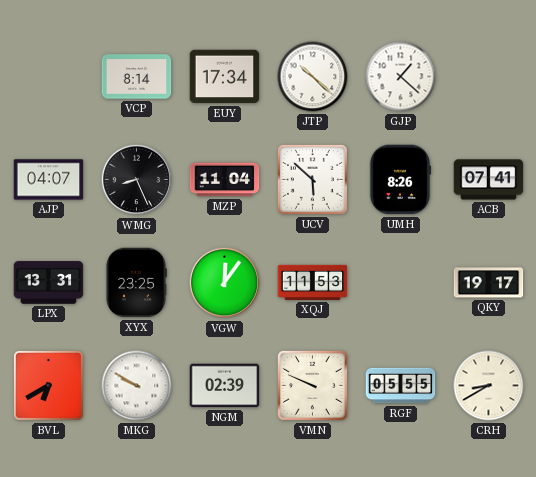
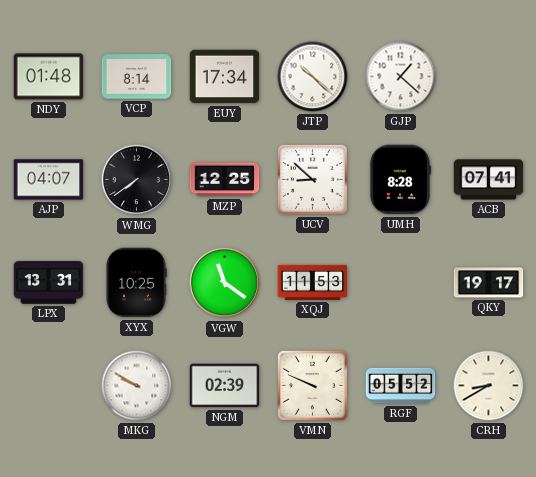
NDY: none -> 01:48 (49, 77)
WMG: 8:26 -> 7:39 (137, 180)
MZP: 11:04 -> 12:25 (225, 180)
UCV: 5:52 -> 8:52 (312, 179)
UMH: 8:26 -> 8:28 (400, 180)
XYX: 23:25 -> 10:25 (136, 283)
VGW: 12:06 -> 11:21 (225, 283)
BVL: 6:40 -> none (48, 385)
RGF: 05:55 -> 05:52 (401, 386)
